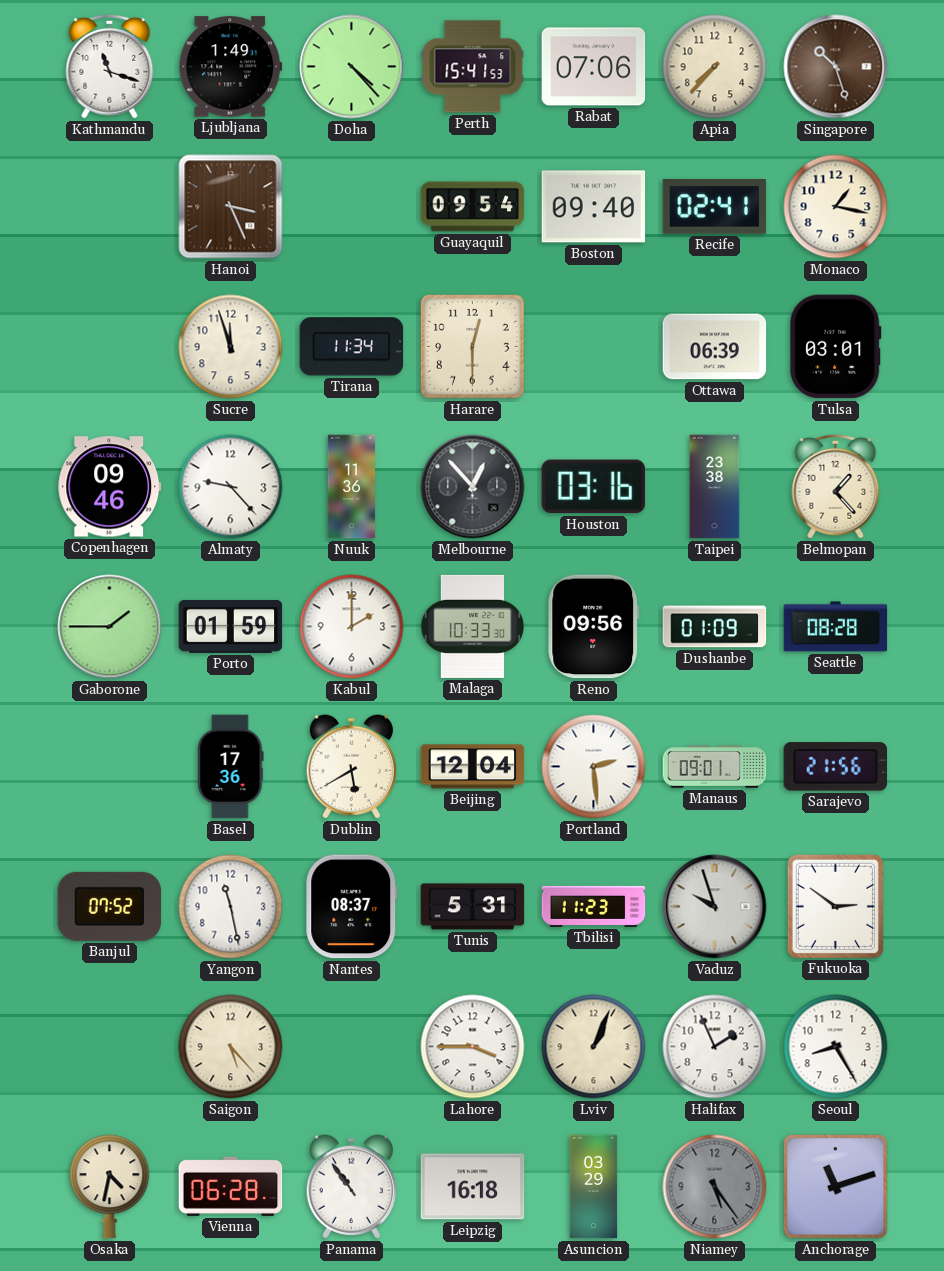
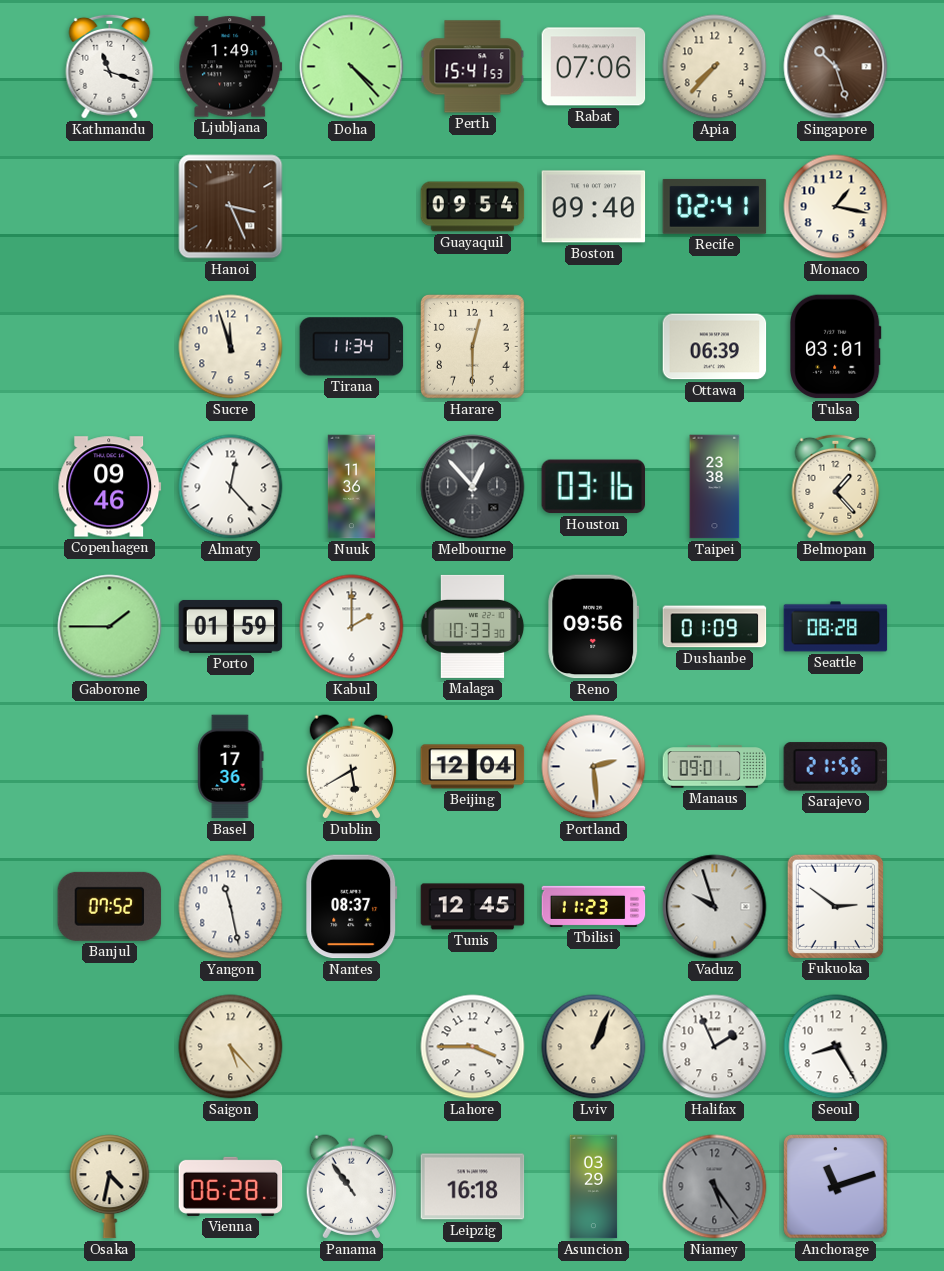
Almaty: 9:23 -> 12:23 (231, 487)
Tunis: 5:31 -> 12:45 (473, 907)
